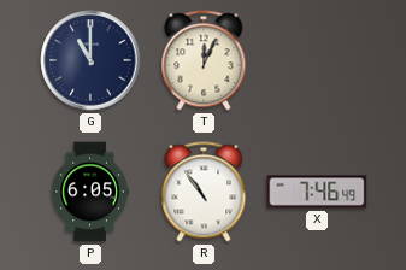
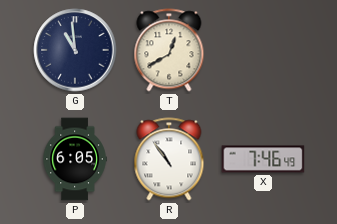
G: 11:00 -> 10:59 (75, 50)
T: 12:04 -> 12:40 (169, 50)
